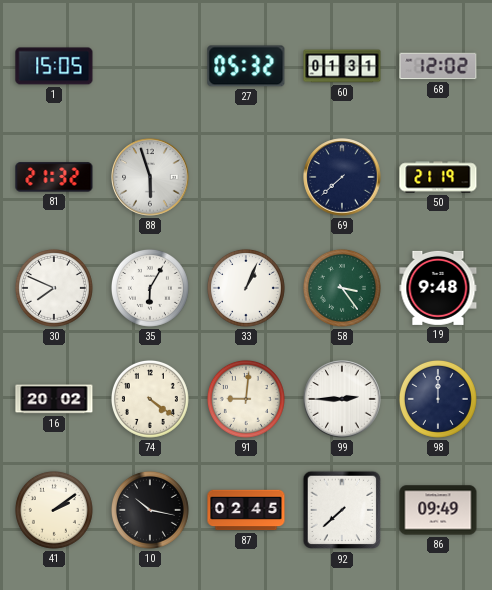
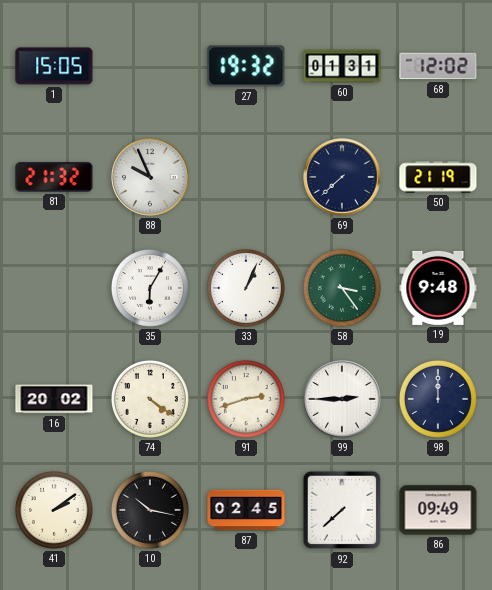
27: 05:32 -> 19:32 (246, 66)
88: 5:57 -> 9:56 (150, 177)
30: 7:49 -> none (54, 288)
91: 9:01 -> 2:42 (246, 399)
